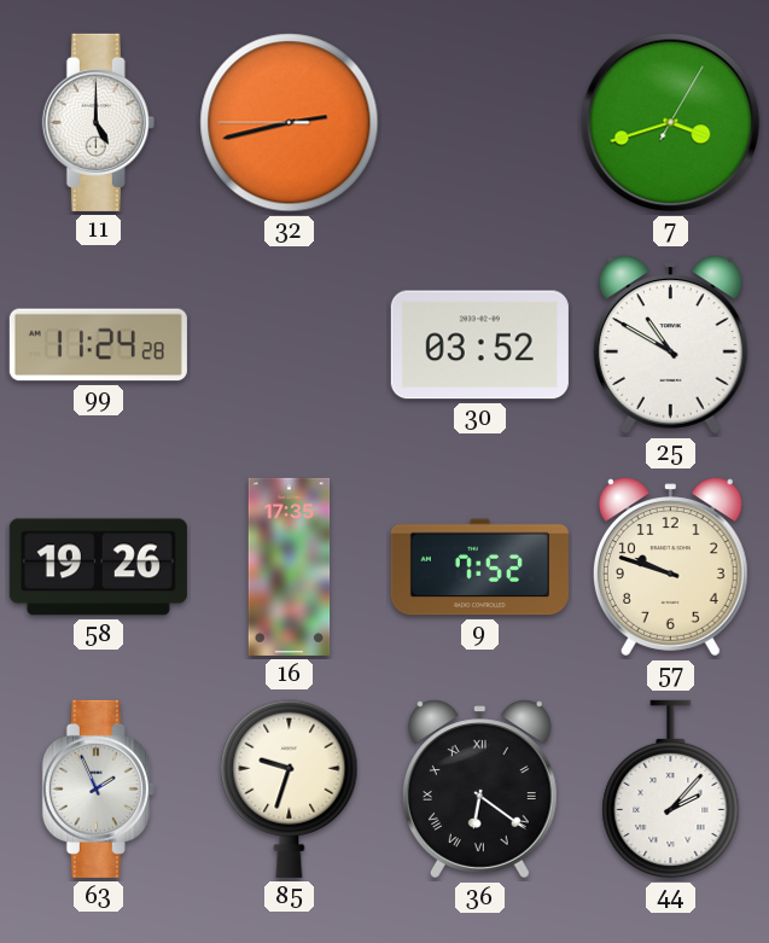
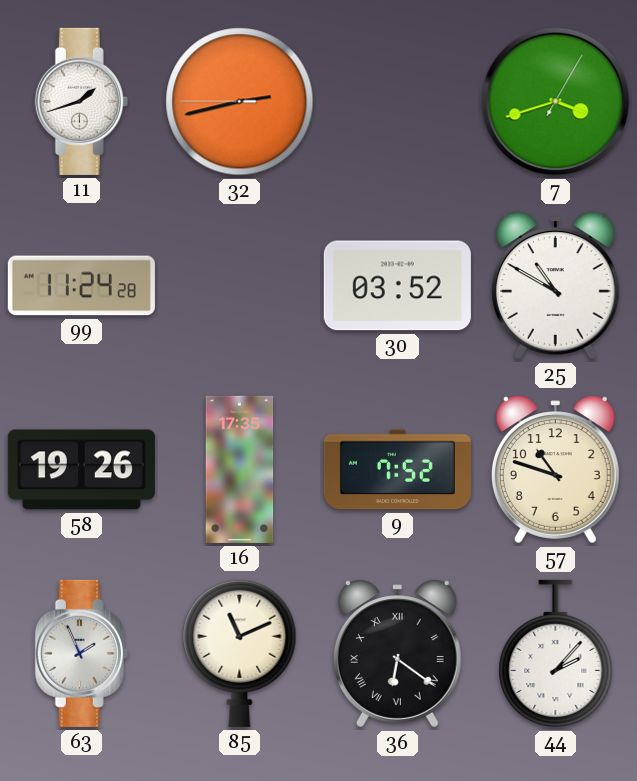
11: 5:00 -> 1:42 (81, 101)
57: 9:48 -> 10:48 (555, 470)
85: 9:33 -> 11:11 (240, 653)
